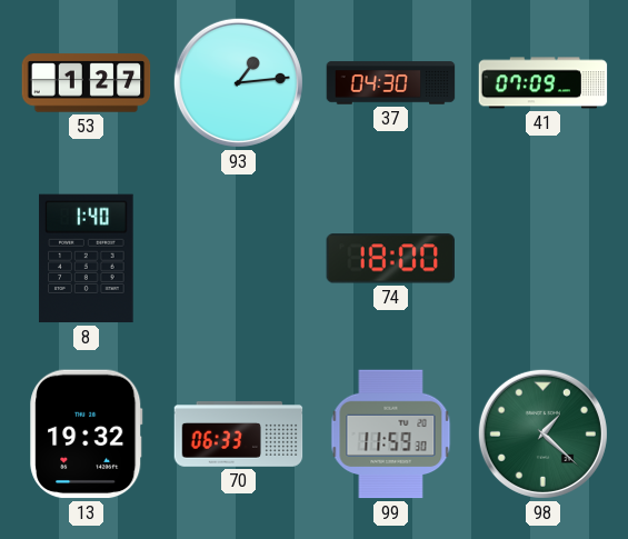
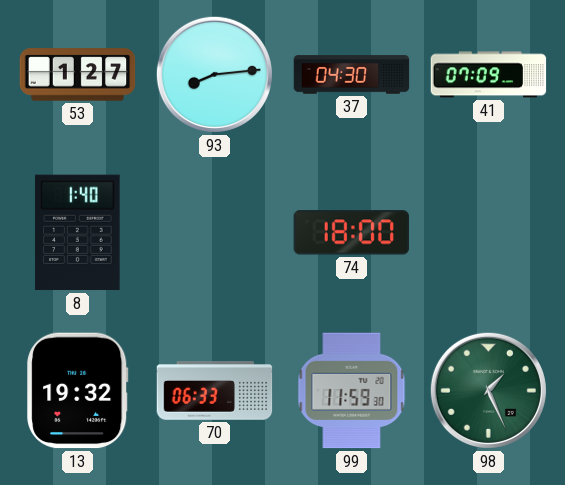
93: 1:14 -> 8:14 (214, 74)
98: 1:22 -> 1:26 (488, 390)
